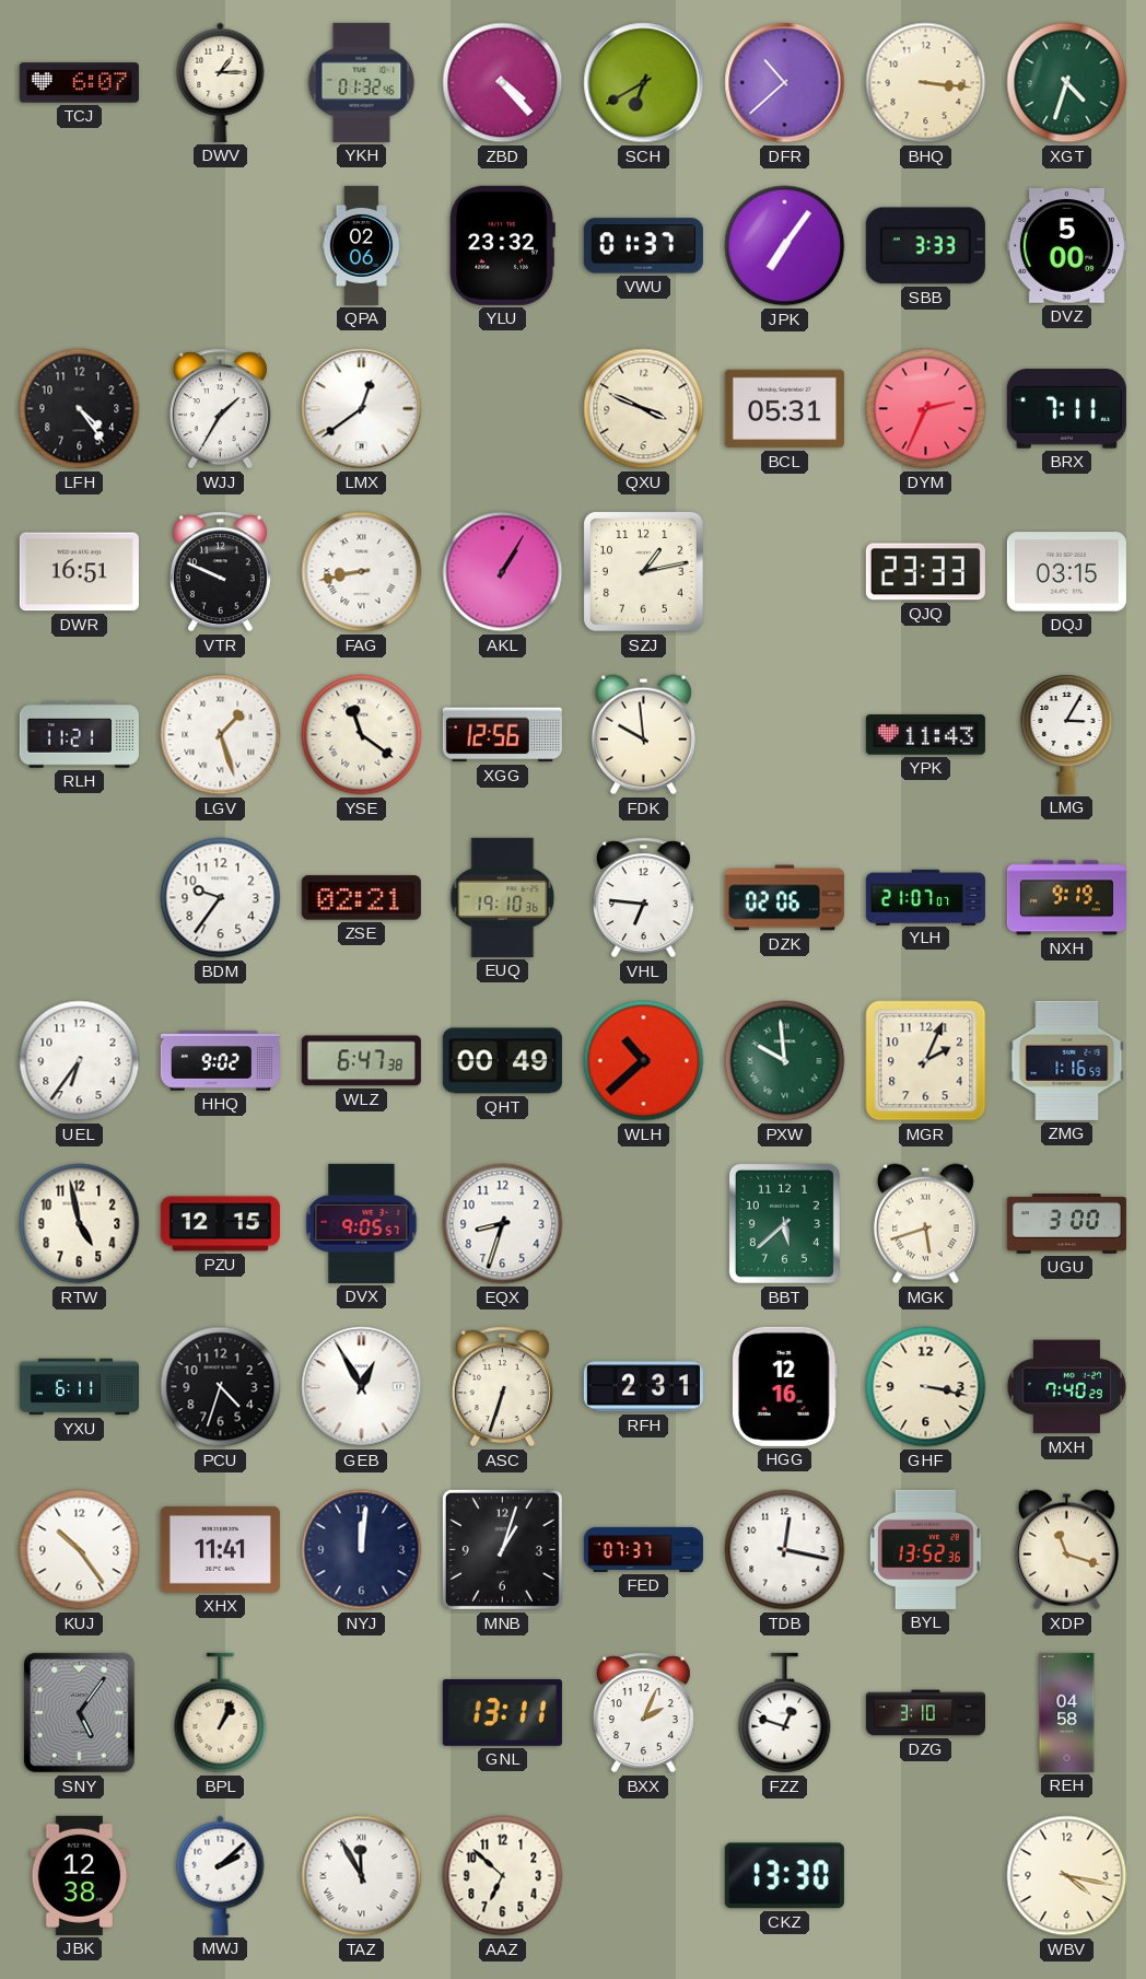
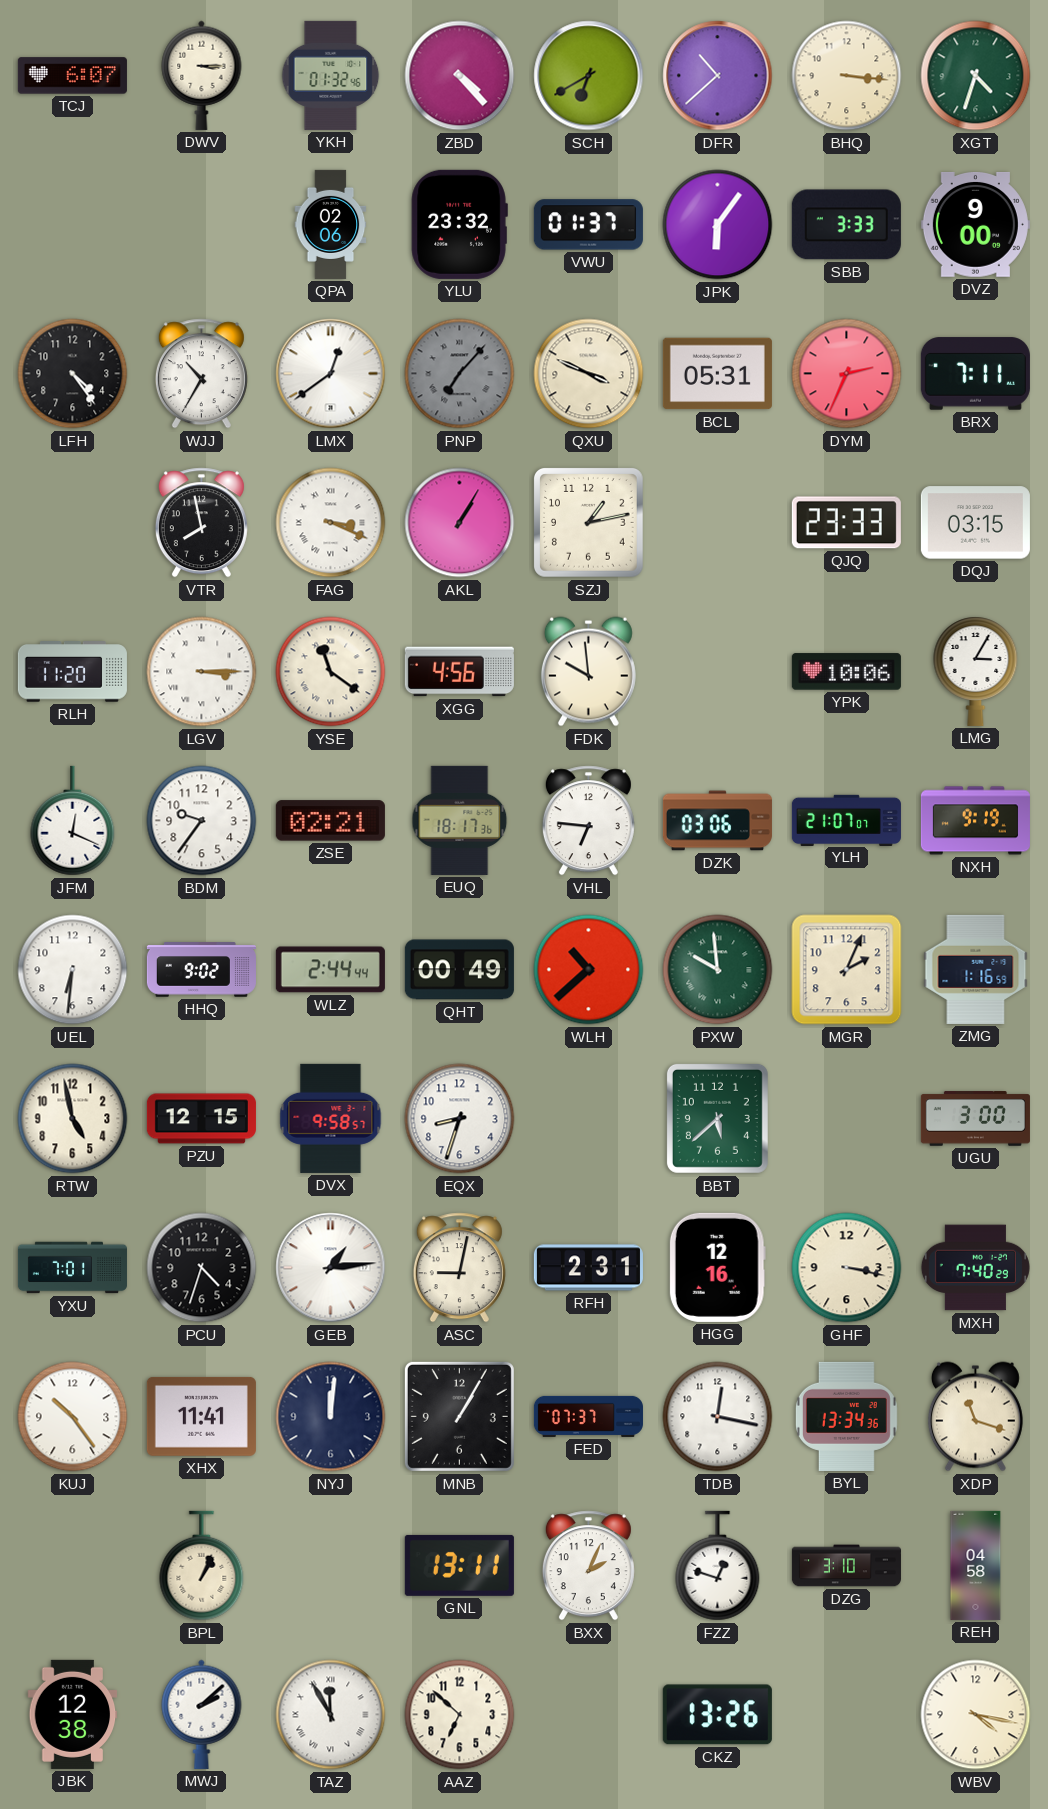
DWV: 1:15 -> 3:15 (202, 75)
JPK: 7:06 -> 6:06 (718, 225)
DVZ: 5:00 -> 9:00 (975, 225)
WJJ: 1:35 -> 10:35 (201, 374)
PNP: none -> 7:07 (460, 374)
DWR: 16:51 -> none (79, 572)
VTR: 9:49 -> 7:58 (201, 523)
FAG: 8:43 -> 3:19 (331, 523)
RLH: 11:21 -> 11:20 (72, 672)
LGV: 1:27 -> 3:15 (202, 672)
XGG: 12:56 -> 4:56 (459, 672)
YPK: 11:43 -> 10:06 (846, 672)
JFM: none -> 12:19 (73, 821)
EUQ: 19:10 -> 18:17 (460, 820)
DZK: 02:06 -> 03:06 (717, 821)
UEL: 6:36 -> 6:31 (73, 970)
WLZ: 6:47 -> 2:44 (330, 970)
DVX: 9:05 -> 9:58 (331, 1118)
MGK: 5:42 -> none (925, 1224)
YXU: 6:11 -> 7:01 (72, 1268)
GEB: 12:55 -> 1:14 (331, 1268)
ASC: 6:33 -> 9:02 (459, 1268)
MNB: 1:03 -> 1:05 (459, 1416)
BYL: 13:52 -> 13:34 (846, 1416)
SNY: 5:06 -> none (79, 1712)
CKZ: 13:30 -> 13:26 (717, 1715)
